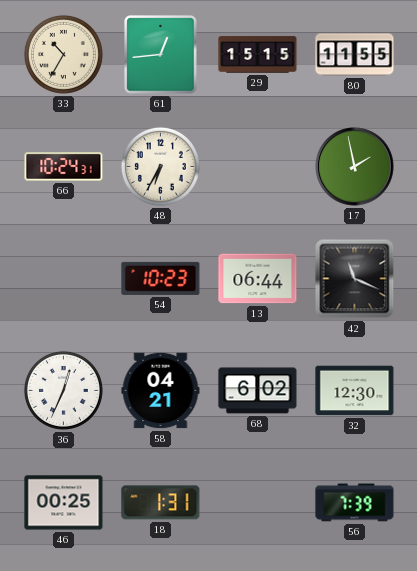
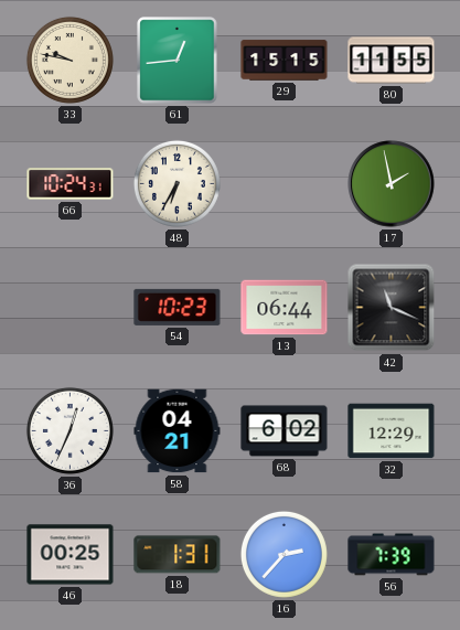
33: 10:35 -> 9:47 (69, 60)
32: 12:30 -> 12:29 (392, 431)
16: none -> 2:37 (284, 554)
